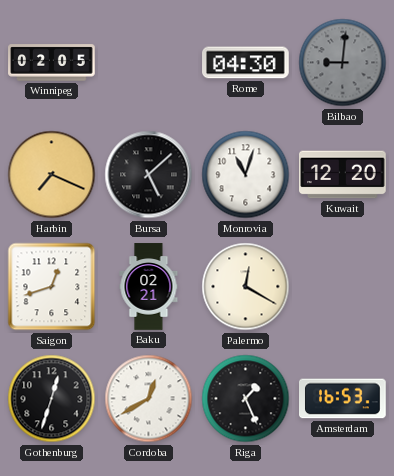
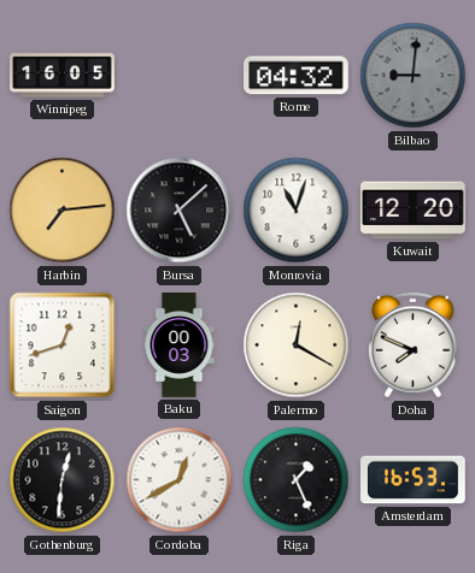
Winnipeg: 02:05 -> 16:05 (63, 76)
Rome: 04:30 -> 04:32 (297, 76)
Harbin: 7:19 -> 7:14 (63, 211)
Baku: 02:21 -> 00:03 (180, 345)
Doha: none -> 7:49 (414, 345)
Gothenburg: 12:33 -> 12:31 (63, 480)
